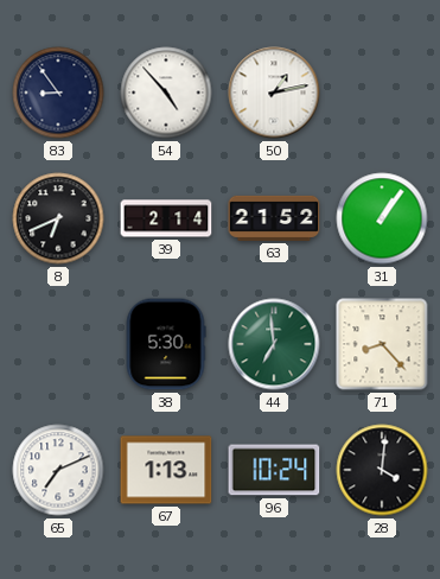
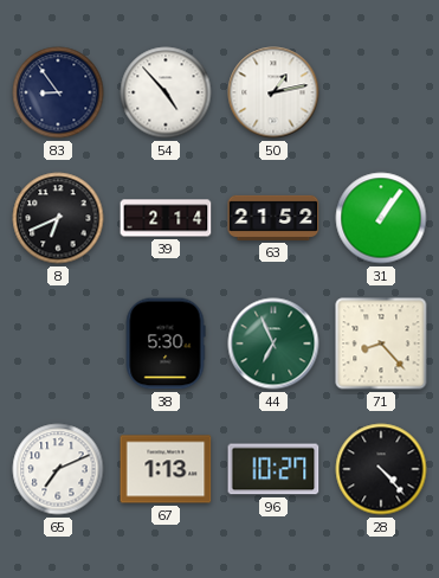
44: 6:59 -> 6:56 (273, 343)
96: 10:24 -> 10:27 (273, 469)
28: 4:01 -> 4:23 (381, 469)
